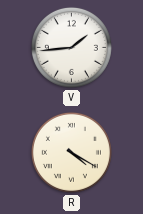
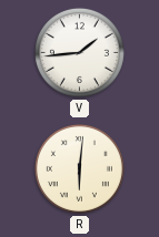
R: 4:20 -> 6:01 (79, 168)
